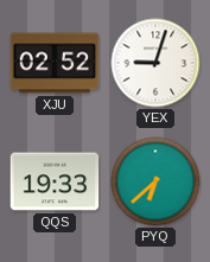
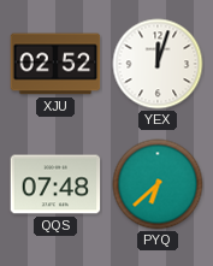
YEX: 9:03 -> 12:03 (158, 64)
QQS: 19:33 -> 07:48 (55, 184)
